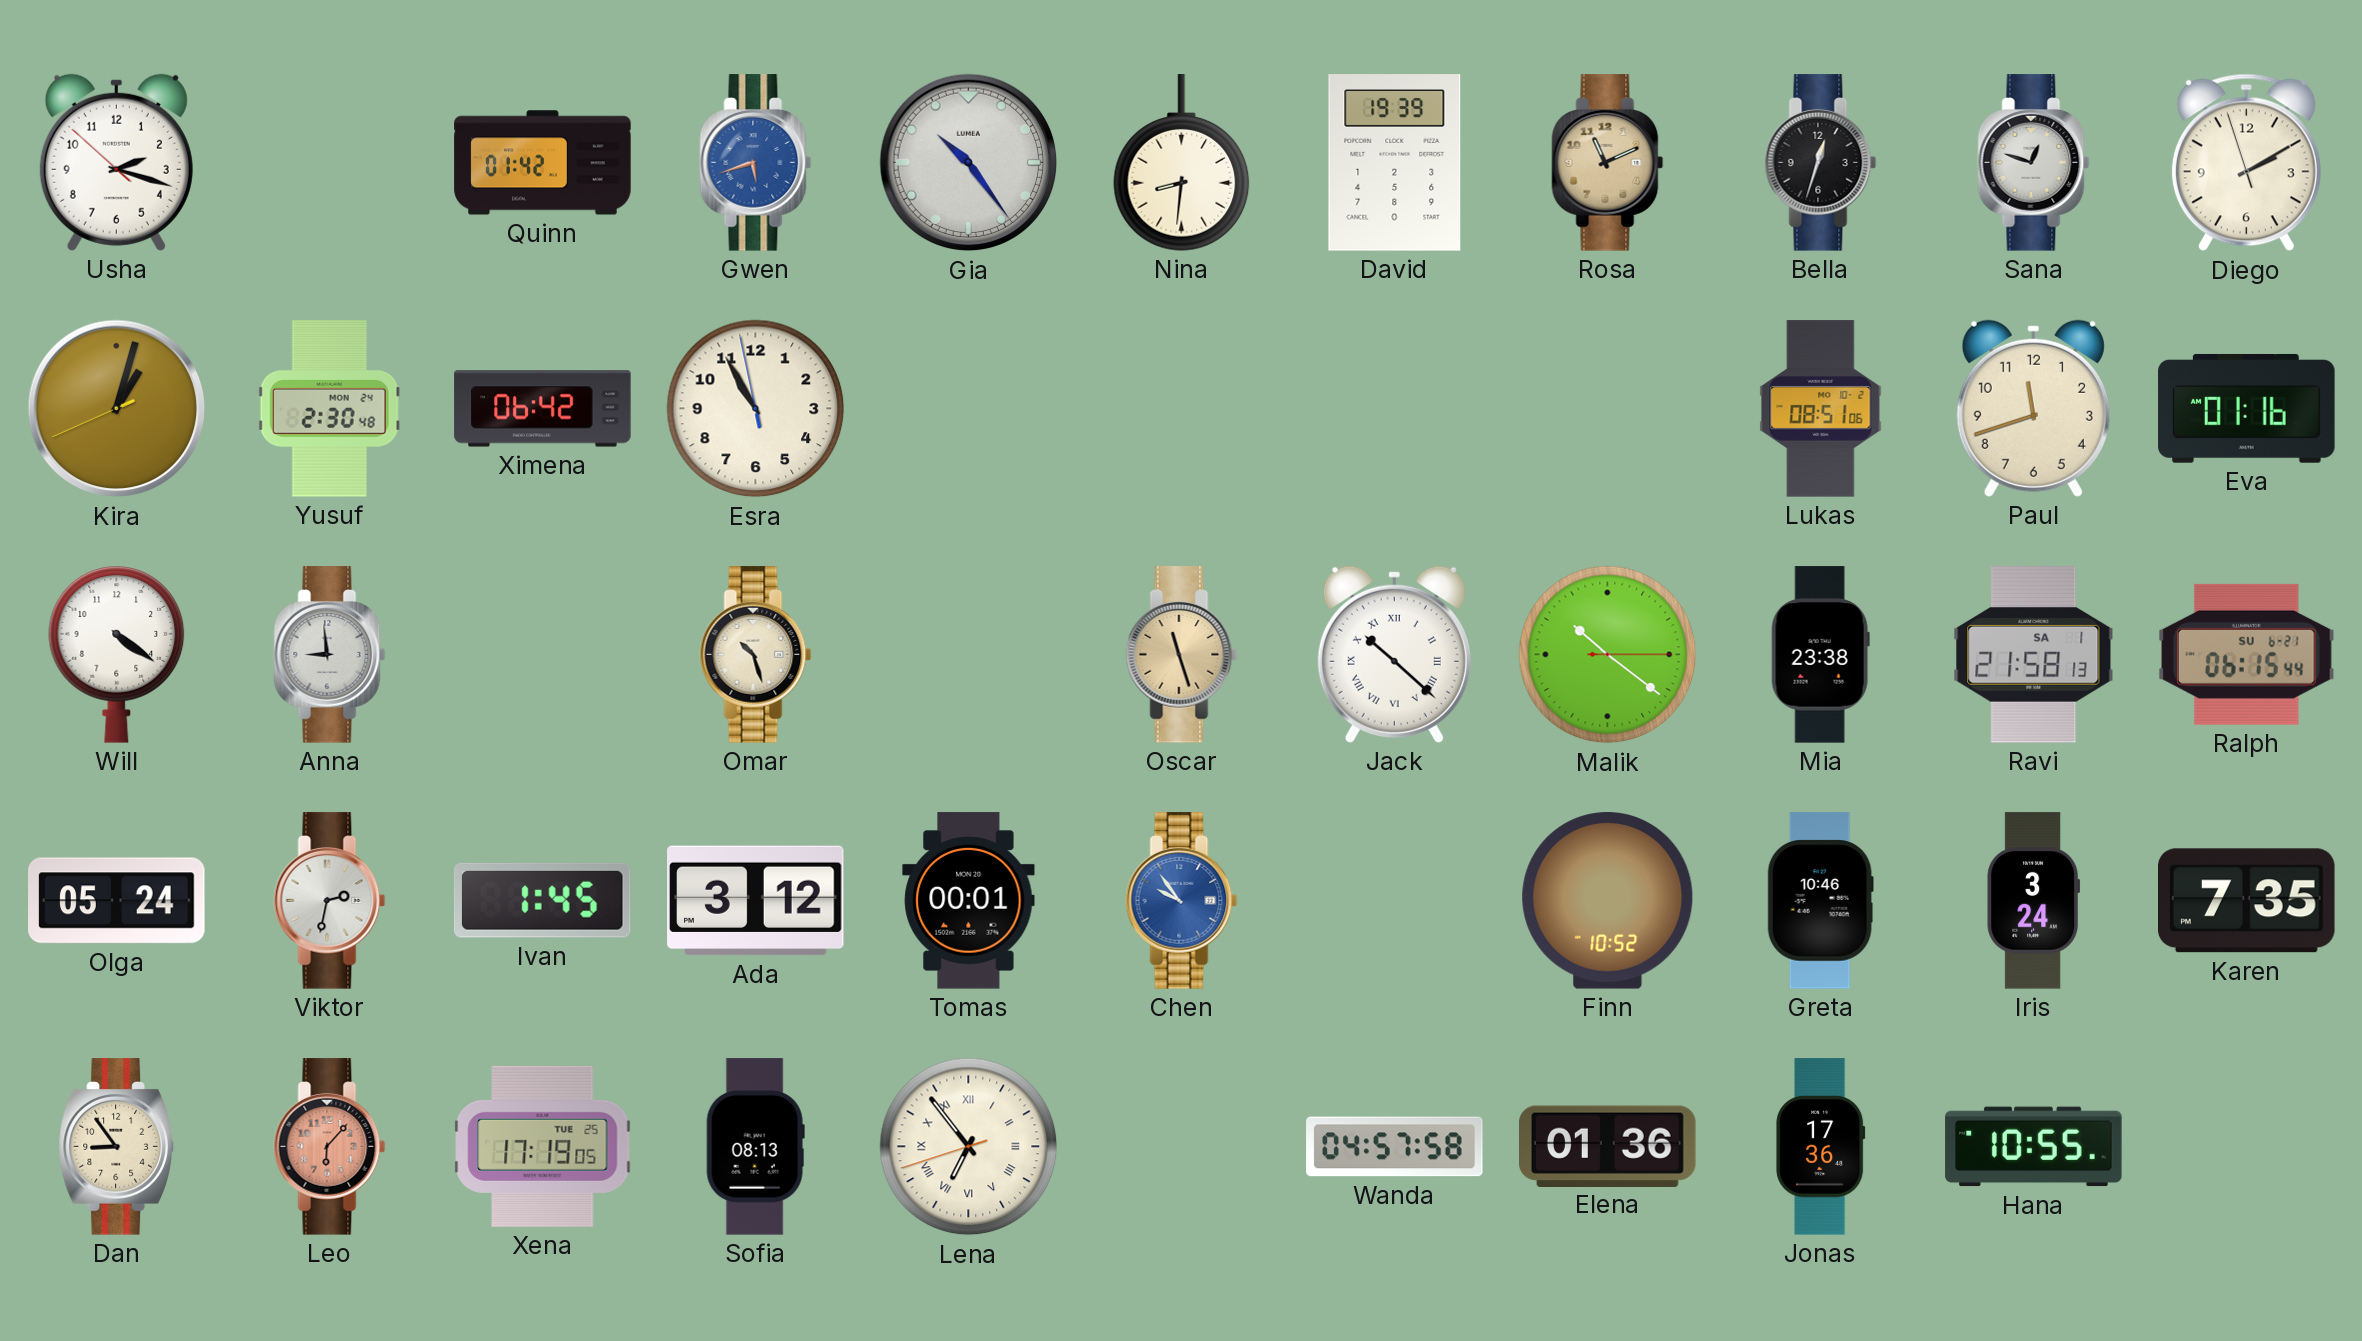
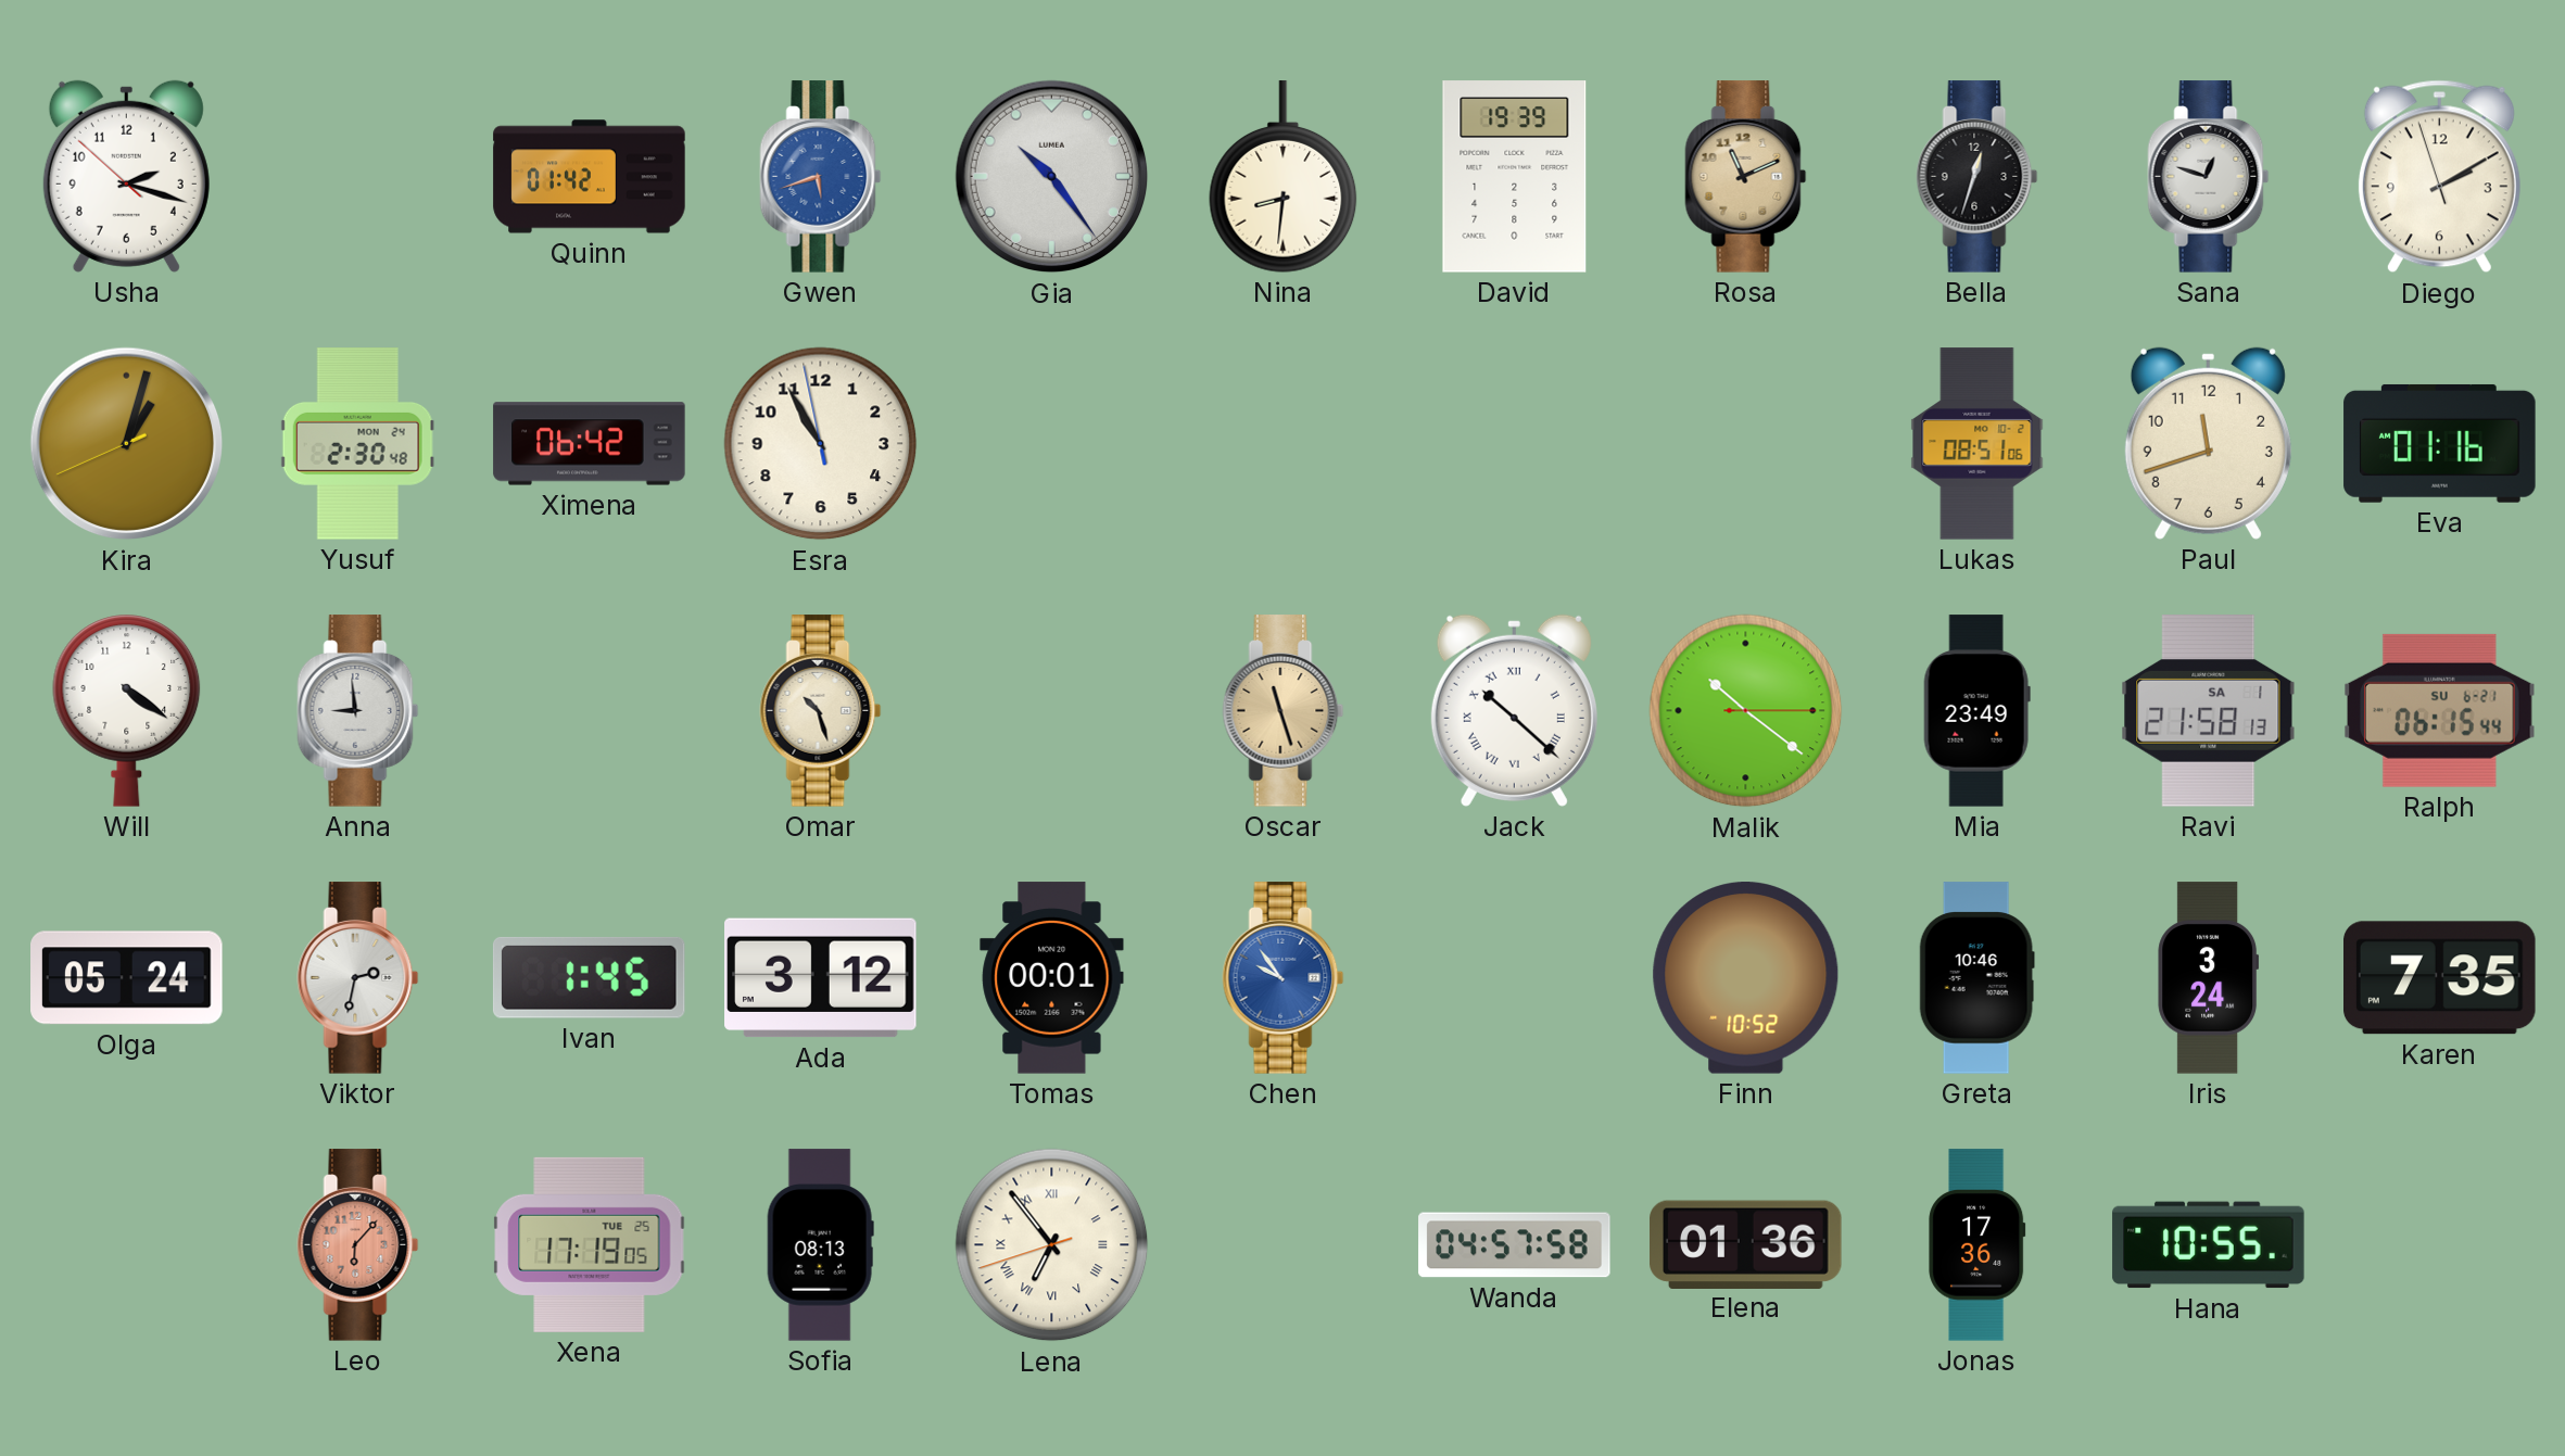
Mia: 23:38 -> 23:49 (1976, 711)
Dan: 8:54 -> none (116, 1147)
